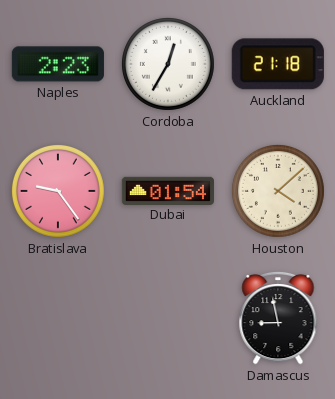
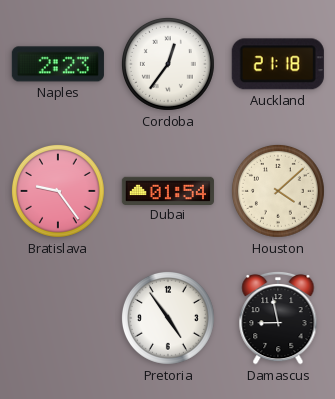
Cordoba: 12:35 -> 12:36 (168, 64)
Pretoria: none -> 4:54 (168, 318)
